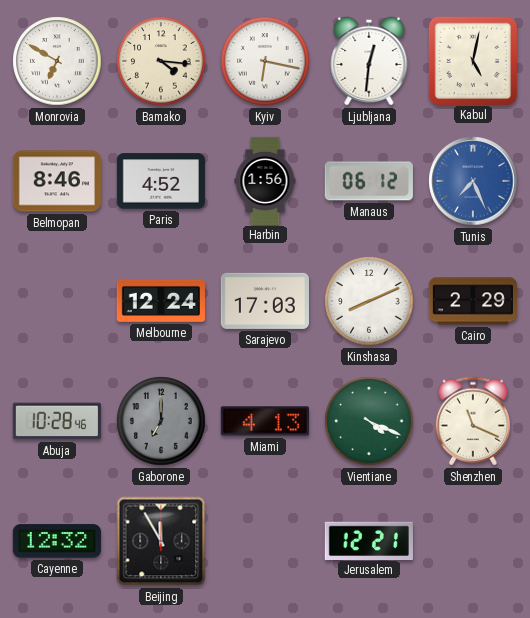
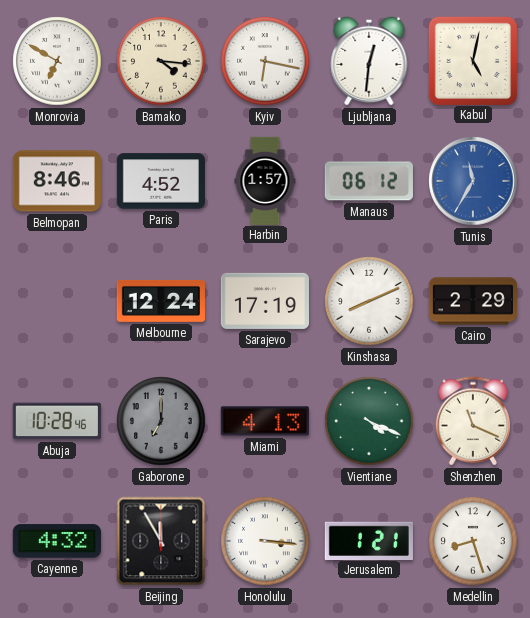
Harbin: 1:56 -> 1:57 (265, 180)
Tunis: 7:26 -> 11:35 (473, 181)
Sarajevo: 17:03 -> 17:19 (265, 301)
Cayenne: 12:32 -> 4:32 (57, 541)
Honolulu: none -> 3:16 (265, 541)
Jerusalem: 12:21 -> 1:21 (369, 540)
Medellin: none -> 8:27 (473, 541)
